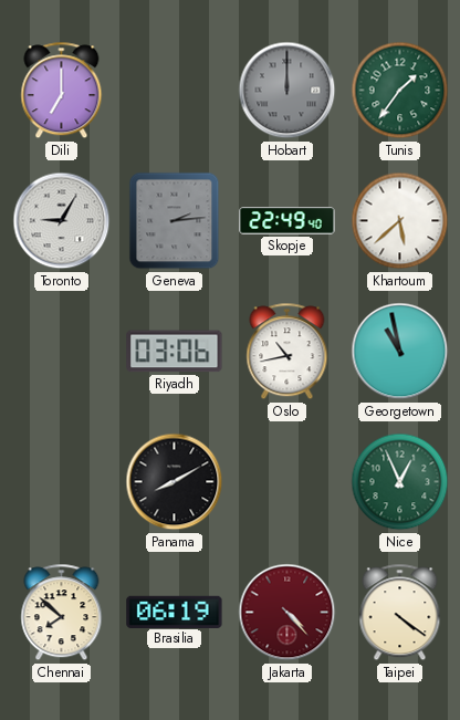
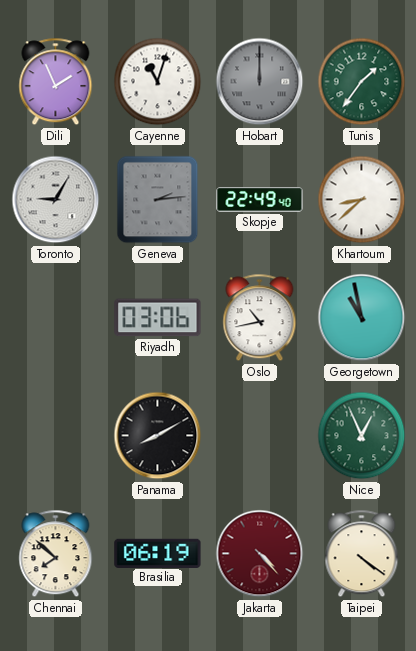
Dili: 7:00 -> 1:56 (56, 82)
Cayenne: none -> 11:03 (158, 82)
Khartoum: 5:38 -> 8:38 (362, 200)
